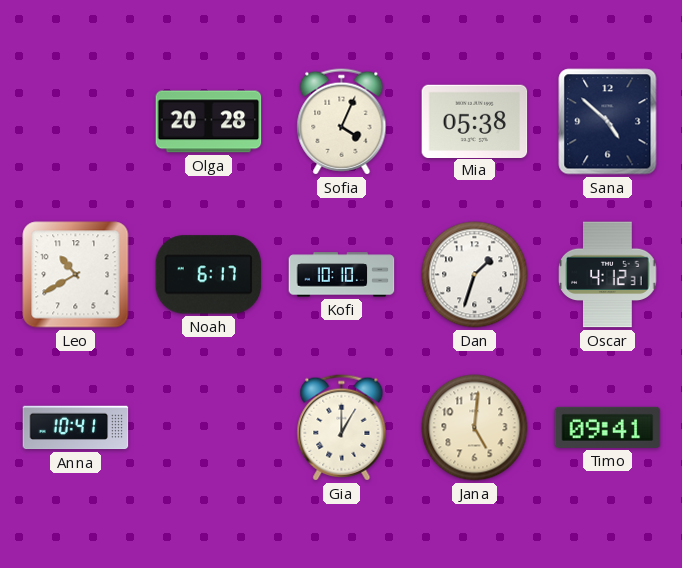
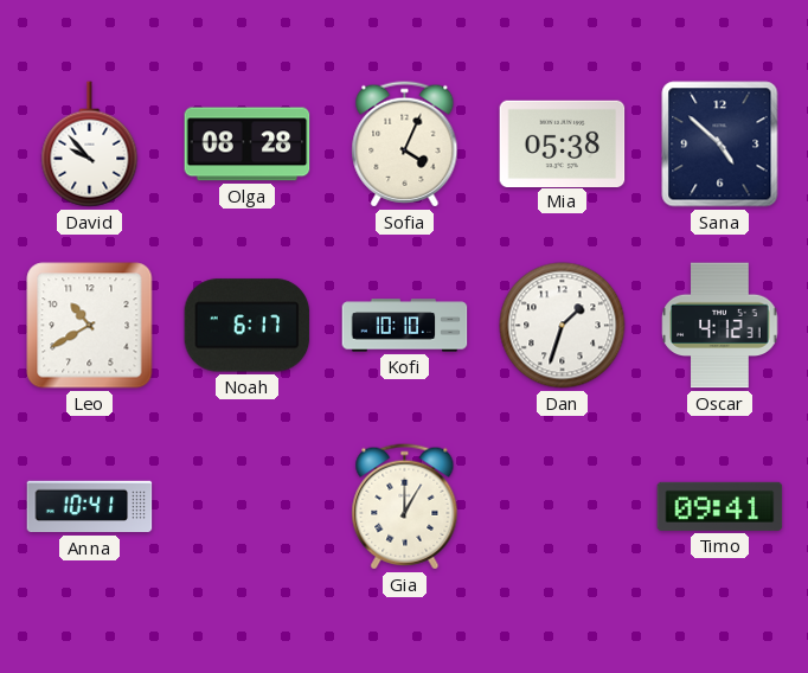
David: none -> 9:53 (90, 145)
Olga: 20:28 -> 08:28 (248, 145)
Jana: 5:01 -> none (475, 428)
